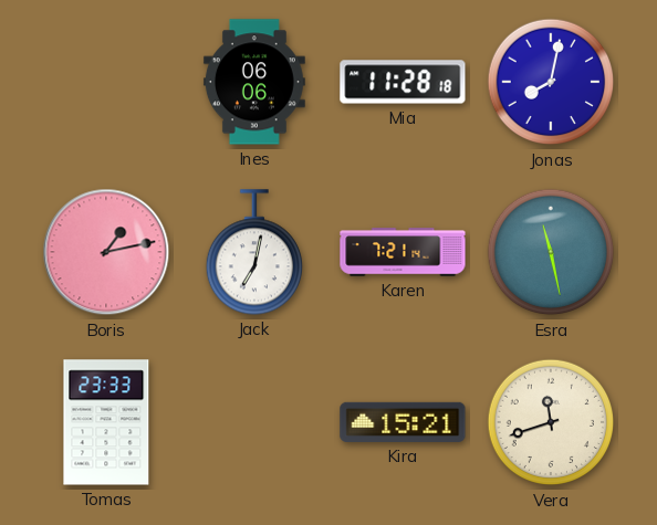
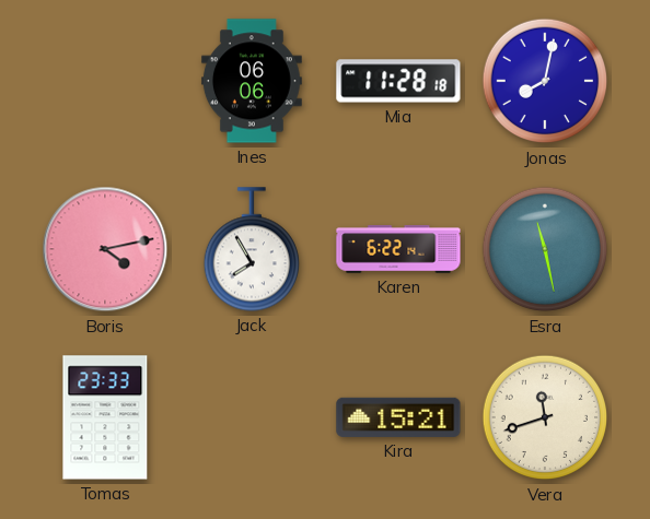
Boris: 1:13 -> 4:13 (105, 249)
Jack: 7:02 -> 7:55 (251, 249)
Karen: 7:21 -> 6:22 (398, 249)
